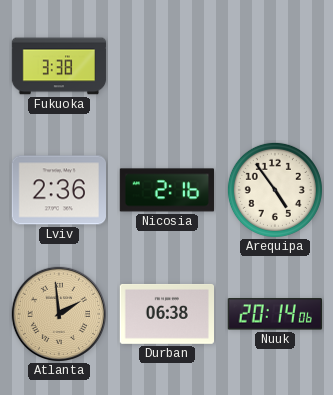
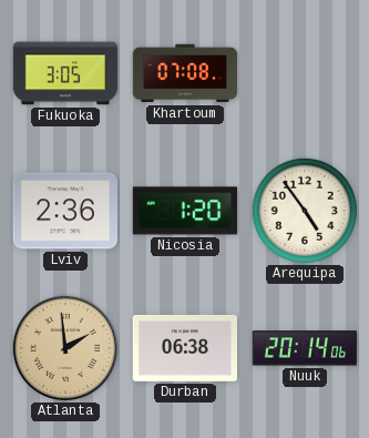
Fukuoka: 3:38 -> 3:05 (65, 73)
Khartoum: none -> 07:08 (185, 73)
Nicosia: 2:16 -> 1:20 (185, 211)
